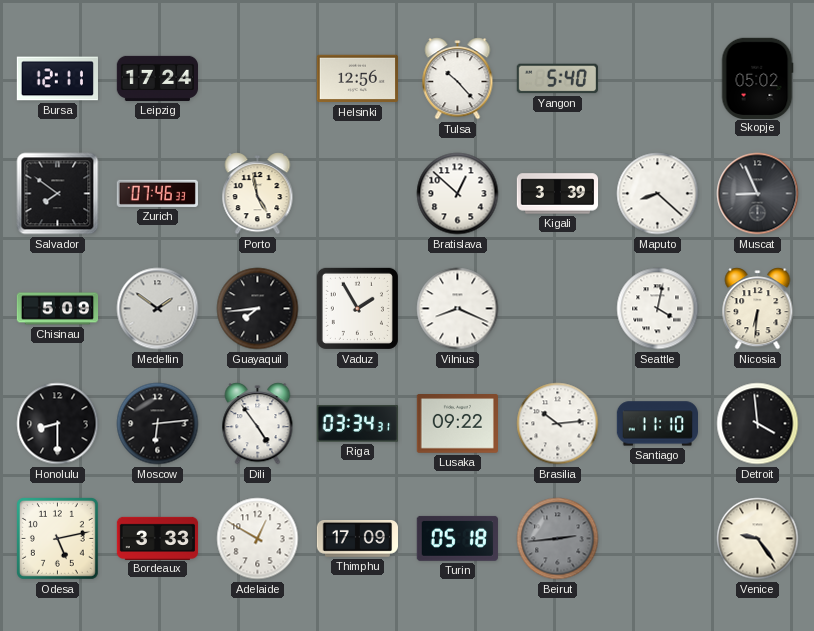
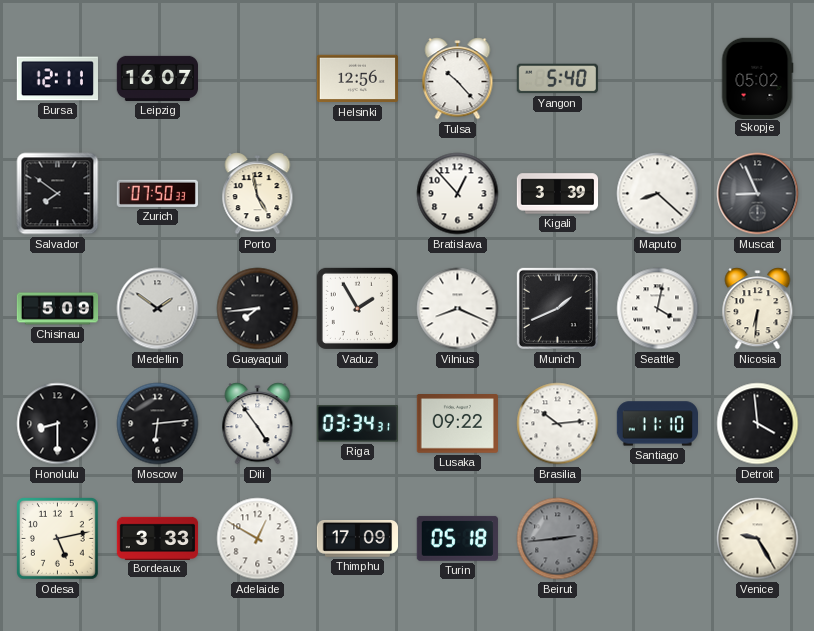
Leipzig: 17:24 -> 16:07 (158, 78)
Zurich: 07:46 -> 07:50 (157, 193)
Bratislava: 12:52 -> 12:53 (458, 194)
Munich: none -> 1:41 (557, 308)
Venice: 9:24 -> 9:25 (758, 539)
